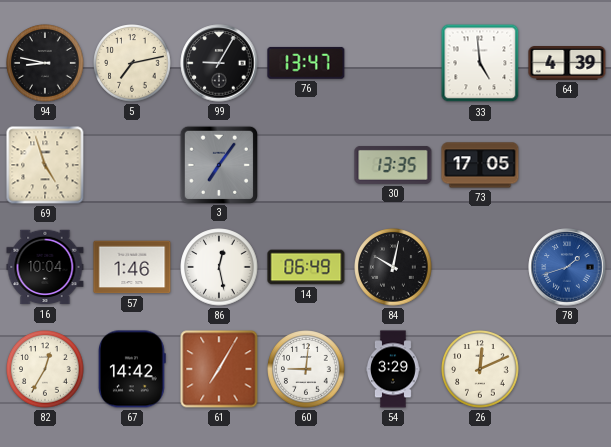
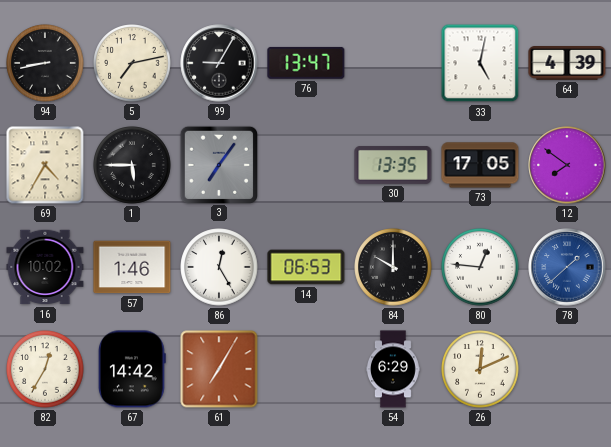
94: 8:47 -> 8:43 (45, 63)
33: 4:59 -> 5:02 (480, 63)
69: 4:57 -> 4:35 (45, 165)
1: none -> 5:45 (132, 165)
12: none -> 7:51 (567, 165)
16: 10:04 -> 10:02 (45, 267)
86: 12:28 -> 12:25 (219, 267)
14: 06:49 -> 06:53 (306, 267)
84: 10:02 -> 10:00 (393, 267)
80: none -> 12:46 (480, 267)
78: 1:42 -> 1:38 (567, 267)
60: 9:01 -> none (306, 369)
54: 3:29 -> 6:29 (394, 369)
